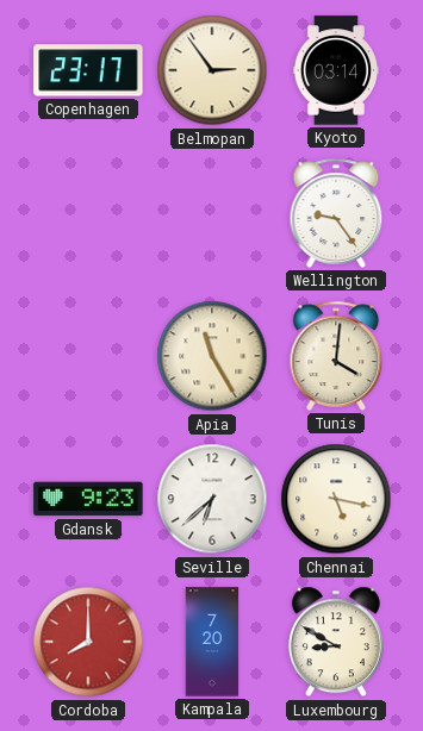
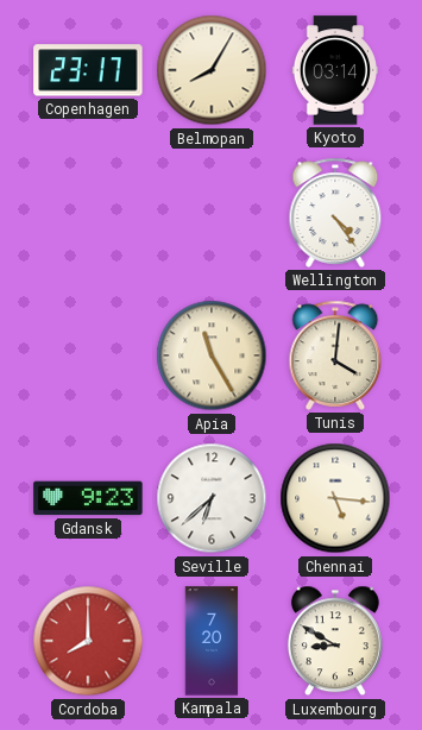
Belmopan: 2:54 -> 8:05 (212, 70)
Wellington: 9:24 -> 4:24 (335, 213)
Chennai: 5:17 -> 5:16 (335, 498)
